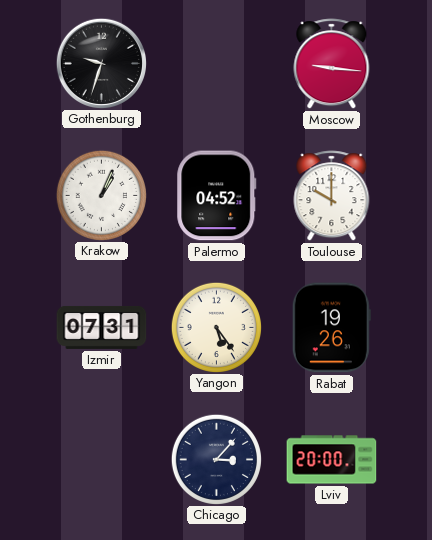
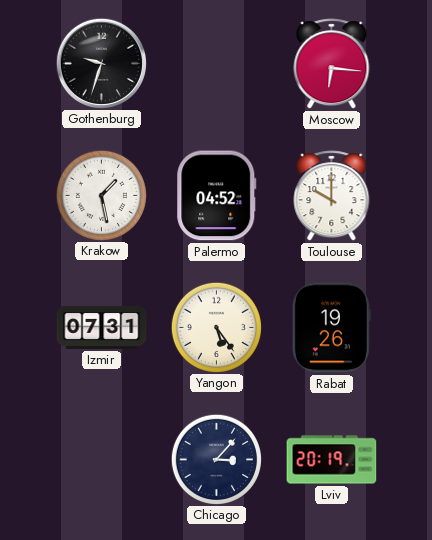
Moscow: 9:16 -> 6:16 (332, 64)
Krakow: 1:04 -> 1:28 (101, 195)
Lviv: 20:00 -> 20:19 (332, 460)
